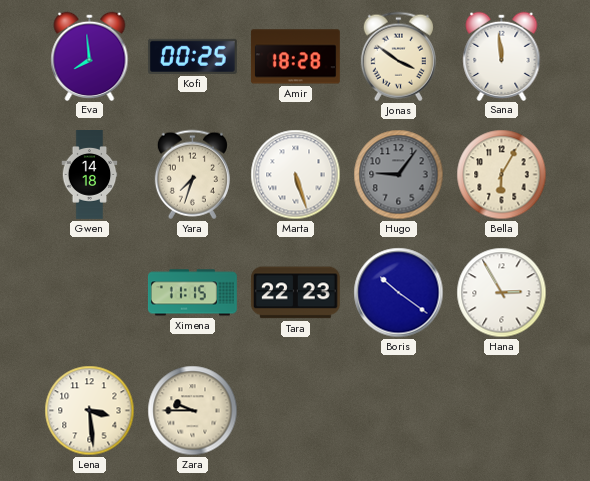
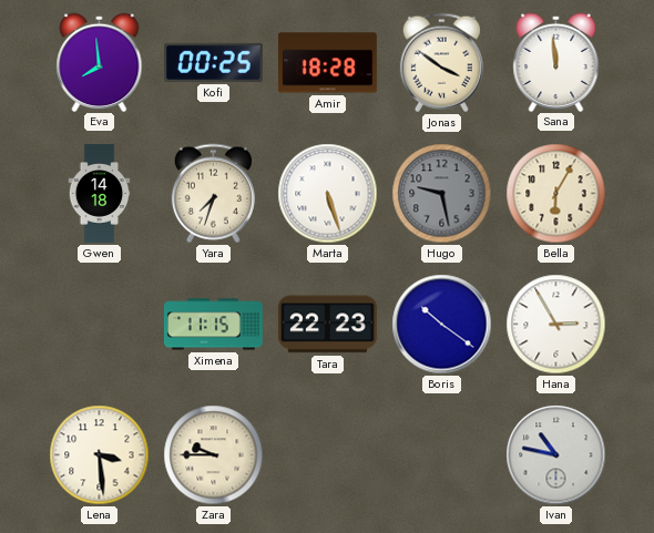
Hugo: 9:06 -> 9:28 (442, 194)
Ivan: none -> 10:47 (556, 455)
